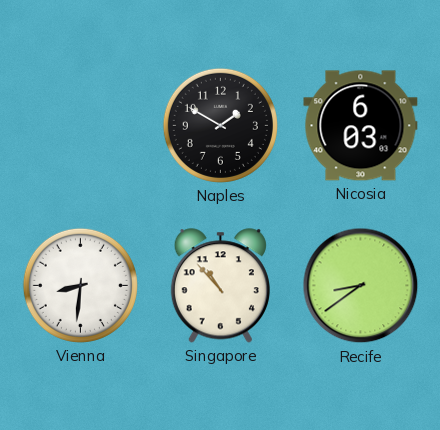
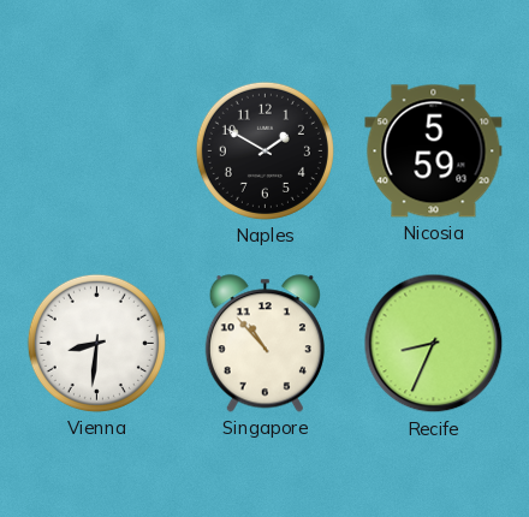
Nicosia: 6:03 -> 5:59 (434, 151)
Recife: 8:39 -> 8:34 (434, 344)
